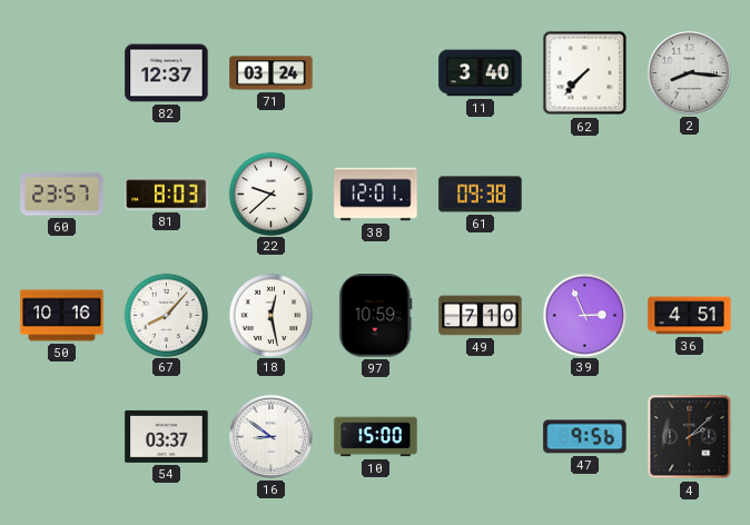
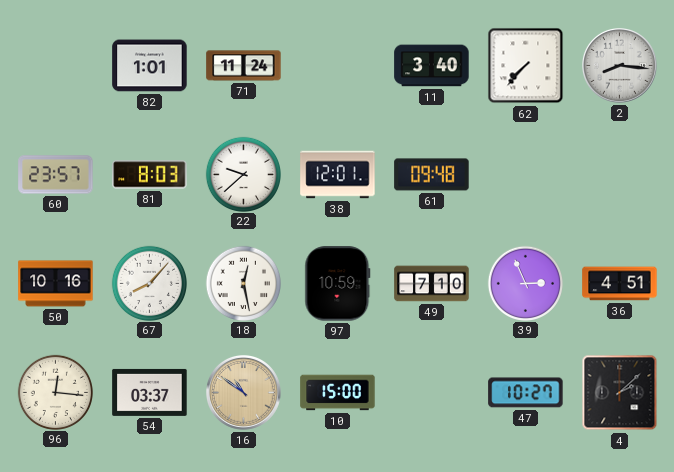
82: 12:37 -> 1:01 (150, 66)
71: 03:24 -> 11:24 (244, 66)
61: 09:38 -> 09:48 (432, 175)
96: none -> 12:16 (55, 392)
16: 8:51 -> 10:51 (244, 393)
16 dial: white -> champagne (244, 393)
47: 9:56 -> 10:27 (526, 393)
